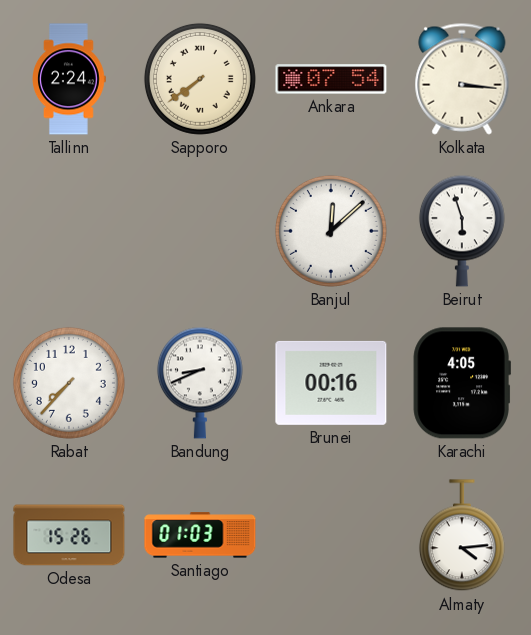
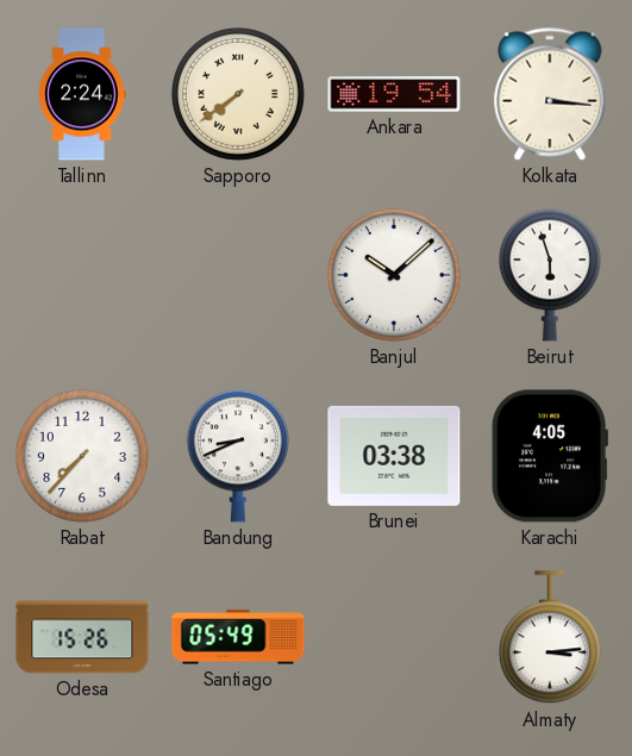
Ankara: 07:54 -> 19:54 (394, 94)
Banjul: 12:08 -> 10:08 (394, 275)
Brunei: 00:16 -> 03:38 (394, 456)
Santiago: 01:03 -> 05:49 (238, 637)
Almaty: 4:14 -> 3:14 (550, 638)
